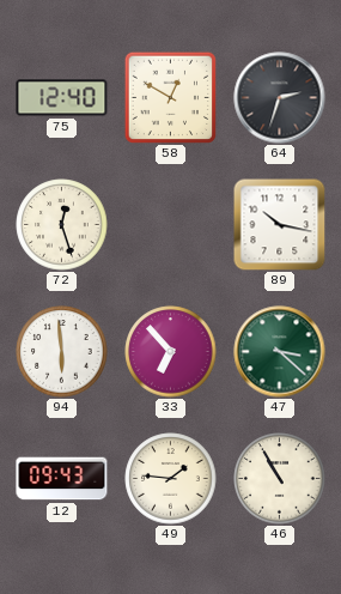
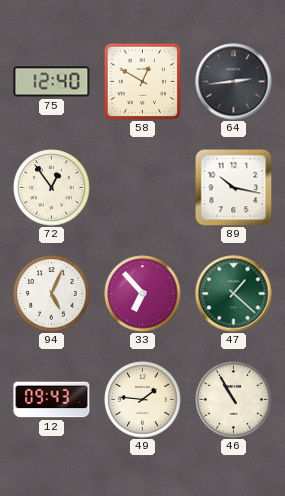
64: 2:33 -> 2:44 (234, 82)
72: 12:27 -> 12:54 (52, 188)
94: 5:59 -> 5:04 (52, 294)
47: 3:22 -> 1:22 (234, 294)
